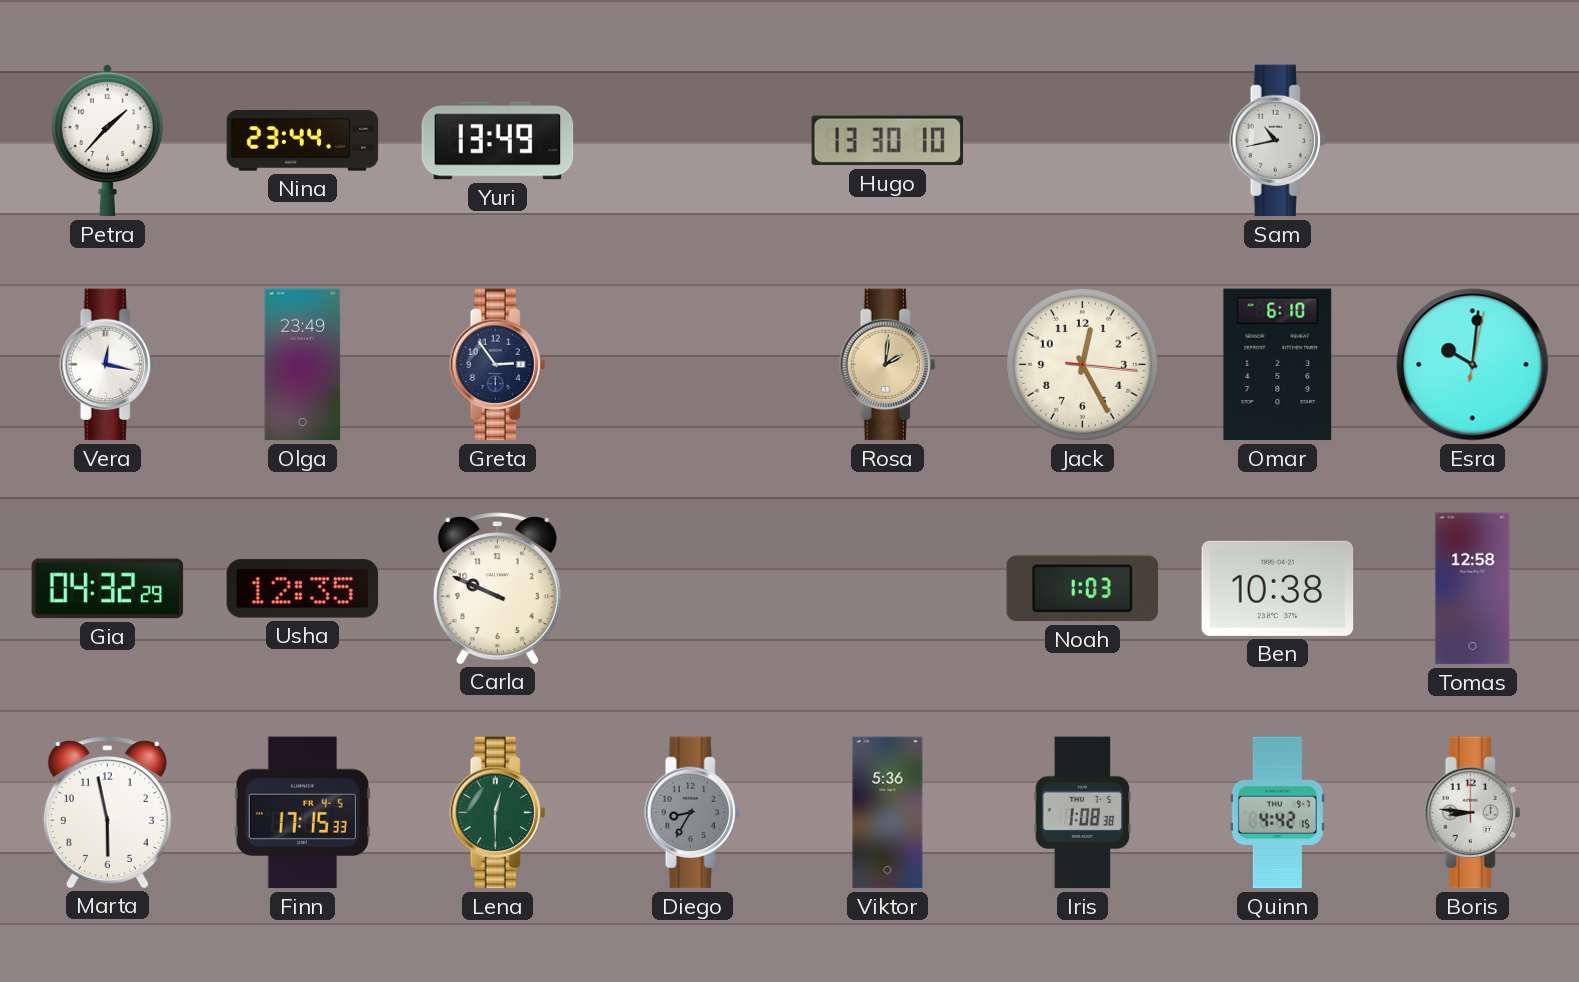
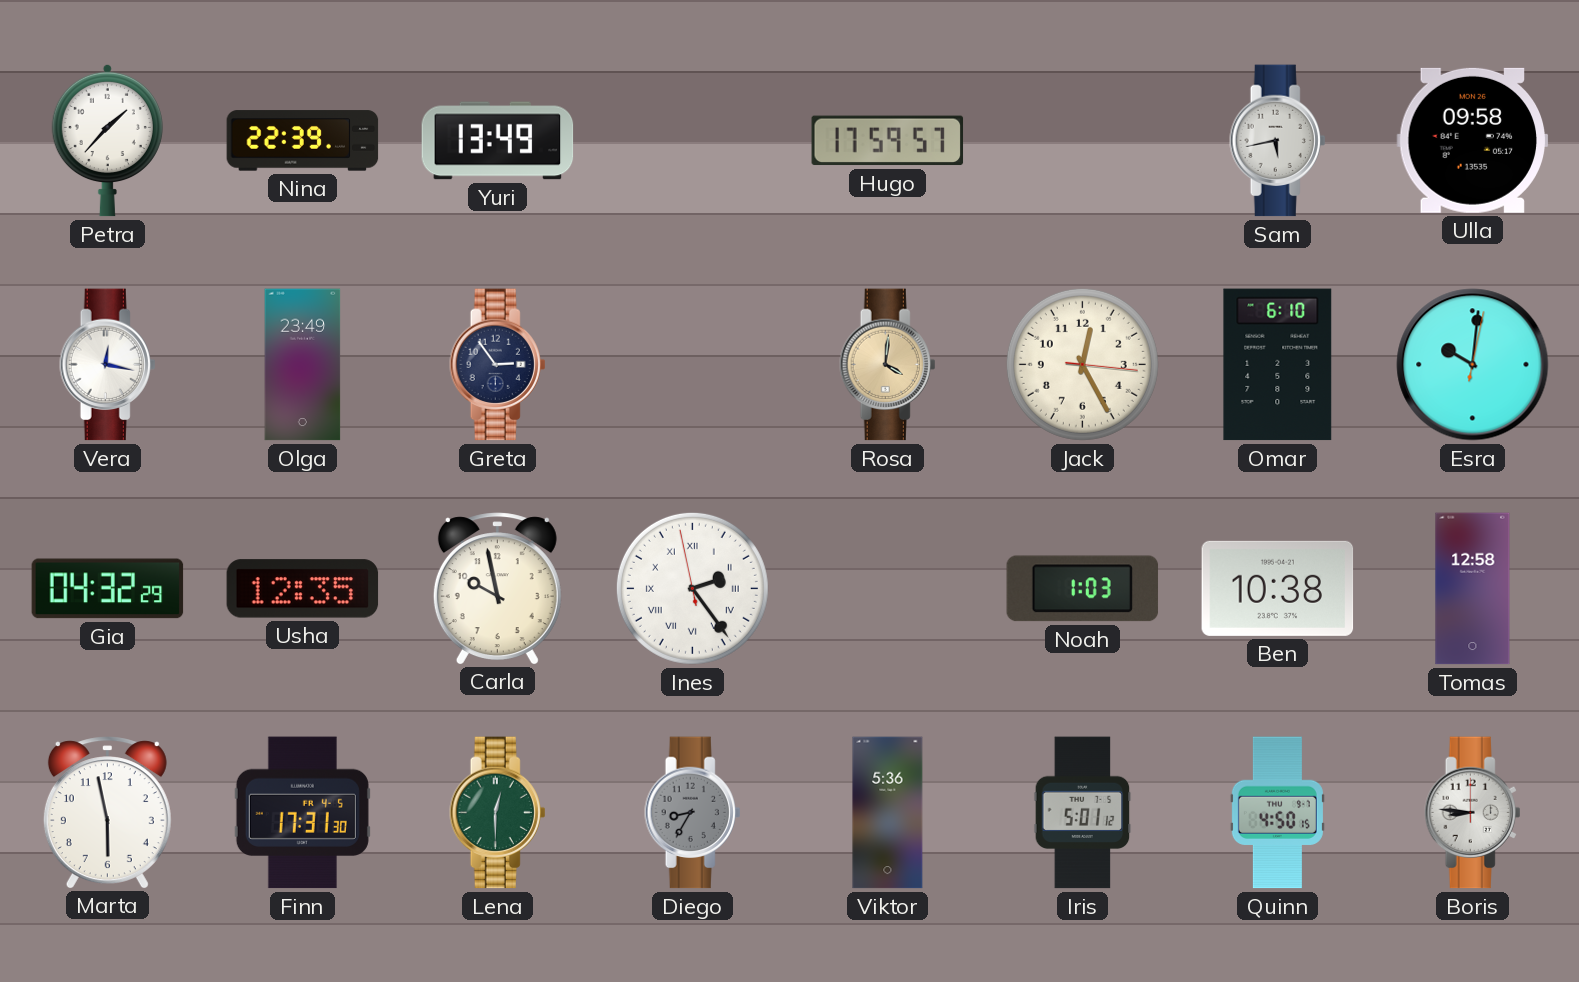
Nina: 23:44 -> 22:39 (303, 141)
Hugo: 13:30 -> 17:59 (888, 141)
Sam: 10:43 -> 5:43 (1278, 141)
Ulla: none -> 09:58 (1473, 140)
Rosa: 2:01 -> 4:01 (888, 365)
Carla: 9:49 -> 9:58 (497, 588)
Ines: none -> 2:23 (692, 588)
Finn: 17:15 -> 17:31 (302, 813)
Iris: 1:08 -> 5:01 (1083, 813)
Quinn: 4:42 -> 4:50 (1277, 813)
